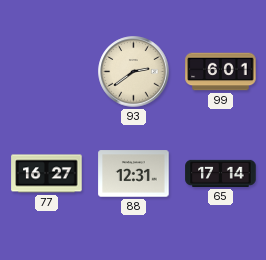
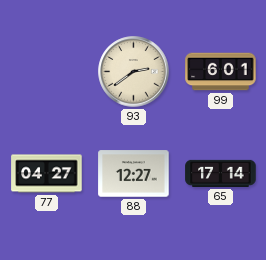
77: 16:27 -> 04:27 (47, 174)
88: 12:31 -> 12:27 (134, 174)
